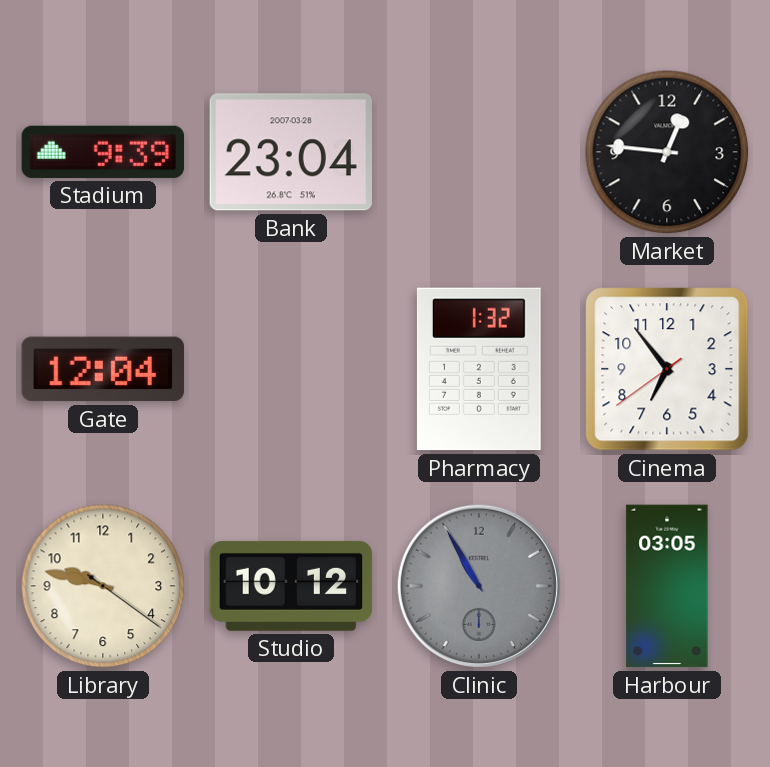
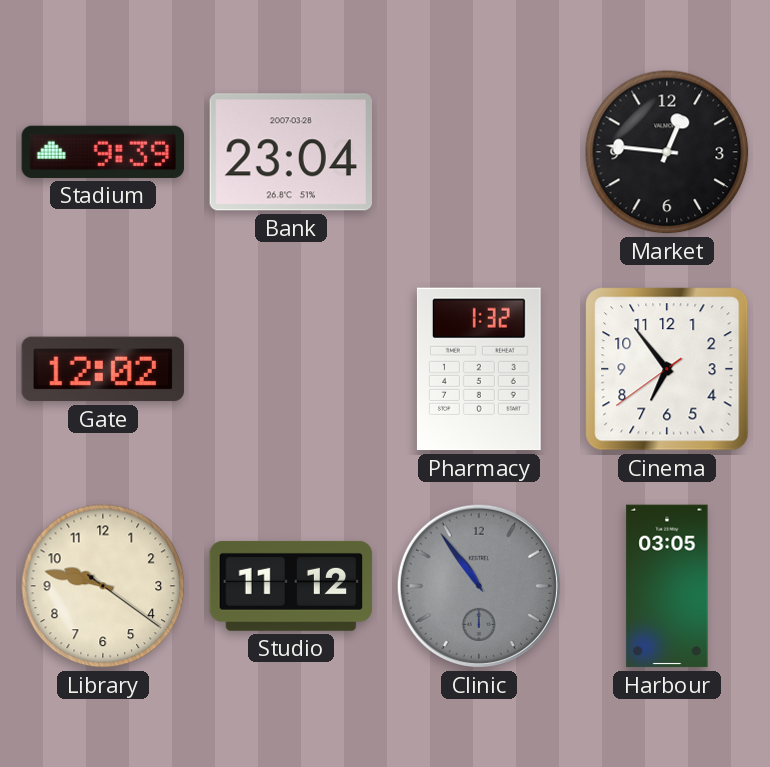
Gate: 12:04 -> 12:02 (103, 369)
Studio: 10:12 -> 11:12 (291, 586)
Clinic: 10:55 -> 10:54 (479, 586)
